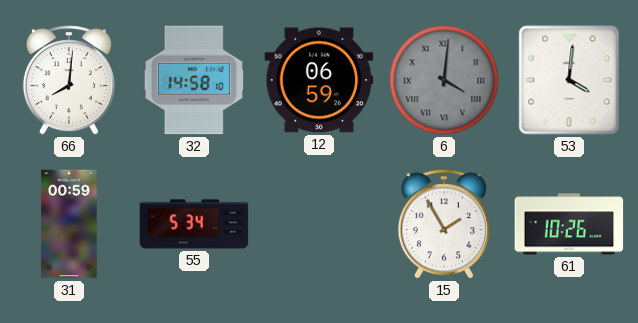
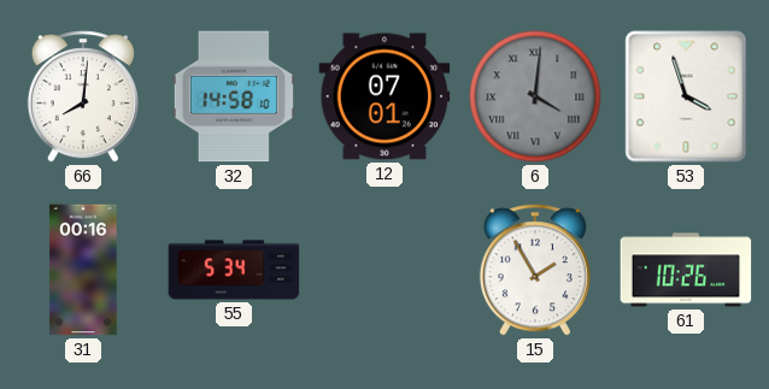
12: 06:59 -> 07:01 (384, 96)
53: 4:01 -> 3:57 (686, 96)
31: 00:59 -> 00:16 (83, 270)
